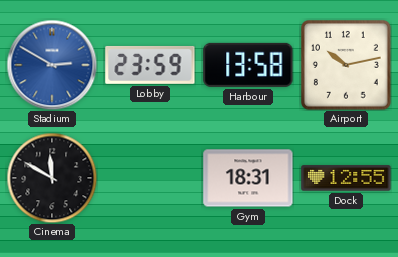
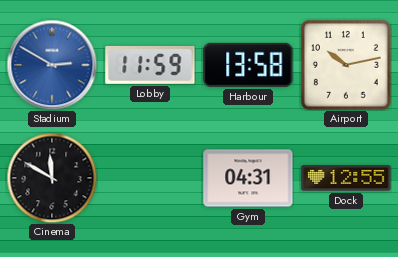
Lobby: 23:59 -> 11:59 (150, 65)
Gym: 18:31 -> 04:31 (248, 178)
